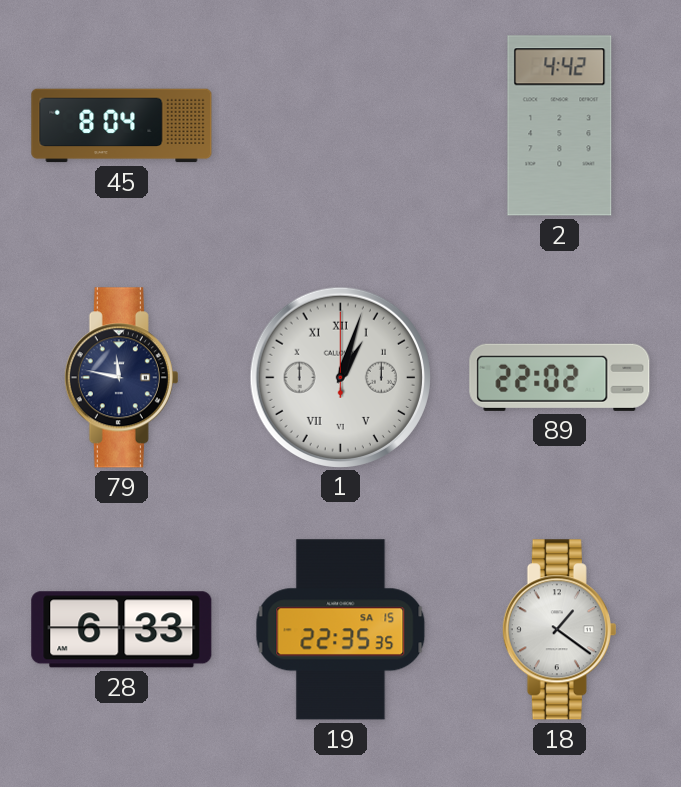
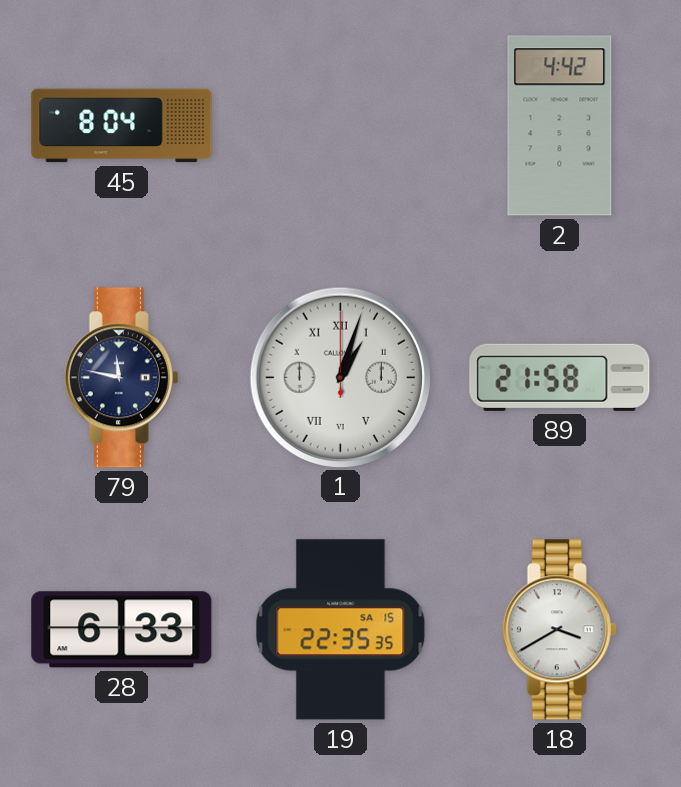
89: 22:02 -> 21:58 (560, 377)
18: 1:21 -> 3:40 (559, 630)
